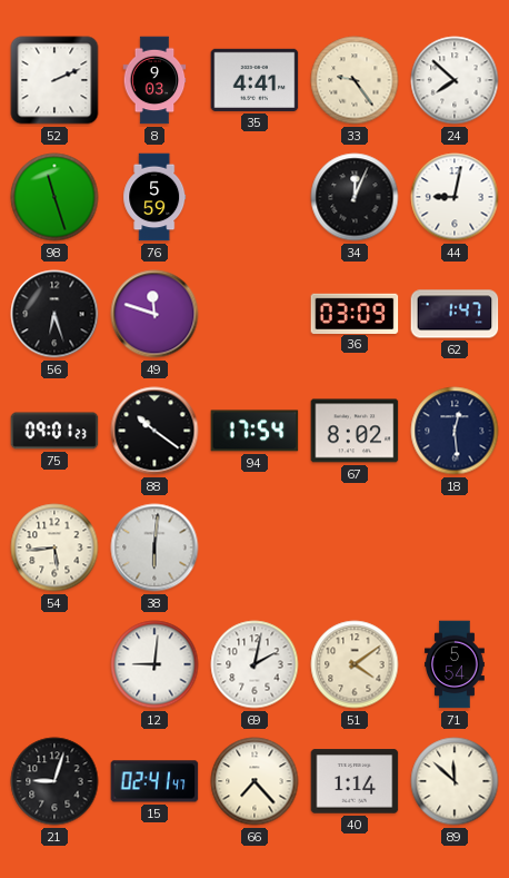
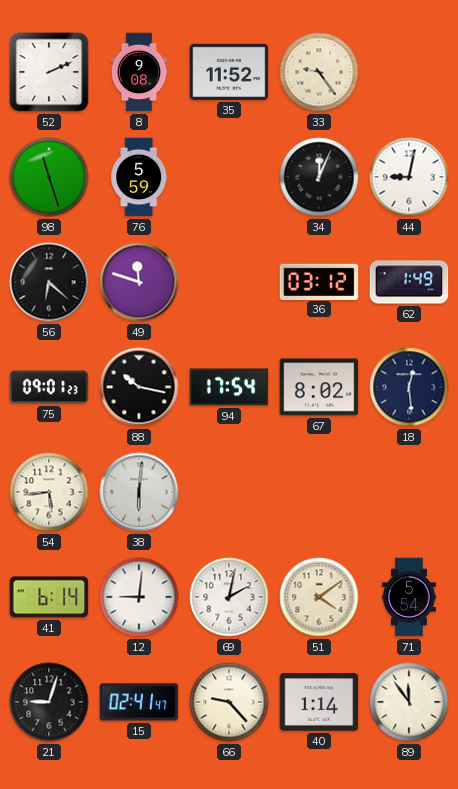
8: 9:03 -> 9:08 (139, 72)
35: 4:41 -> 11:52 (229, 72)
24: 7:52 -> none (455, 80)
56: 6:27 -> 6:22 (49, 282)
36: 03:09 -> 03:12 (319, 281)
62: 1:47 -> 1:49 (409, 282)
88: 10:21 -> 10:17 (139, 387)
41: none -> 6:14 (49, 597)
66: 7:23 -> 9:23 (229, 702)
89: 11:52 -> 11:54 (409, 702)
